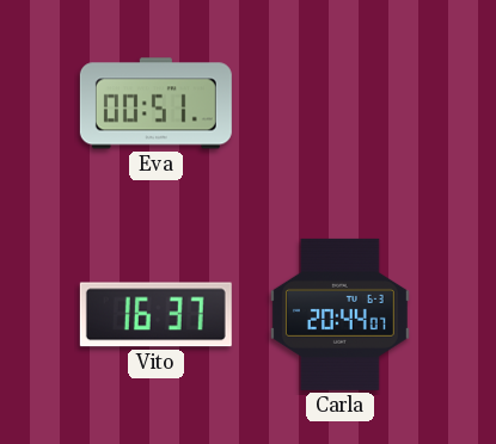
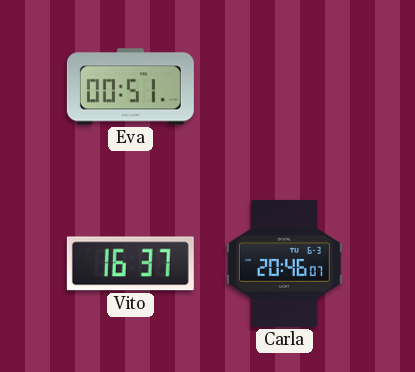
Carla: 20:44 -> 20:46 (284, 263)
